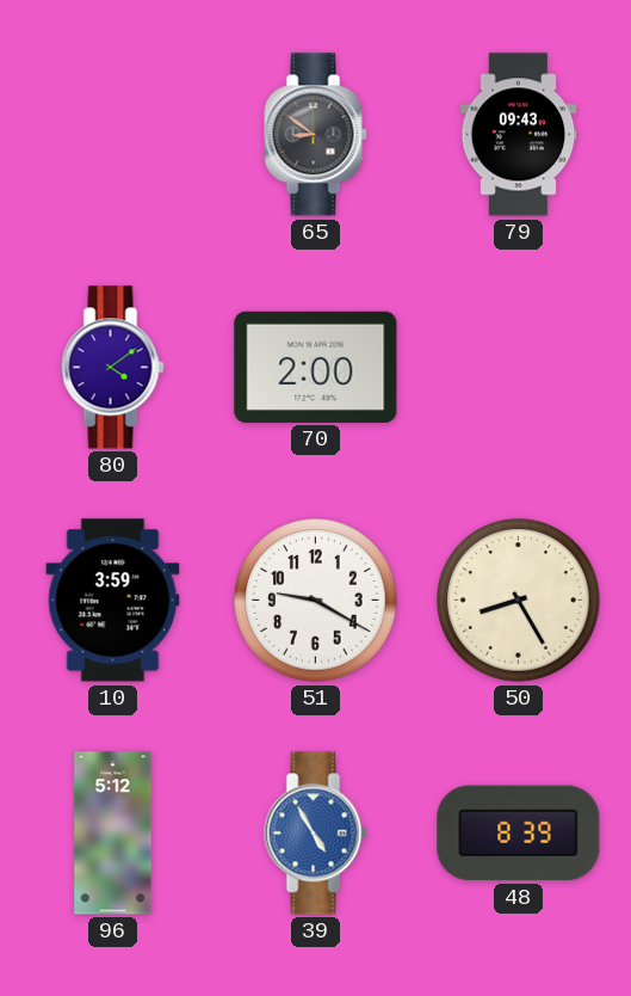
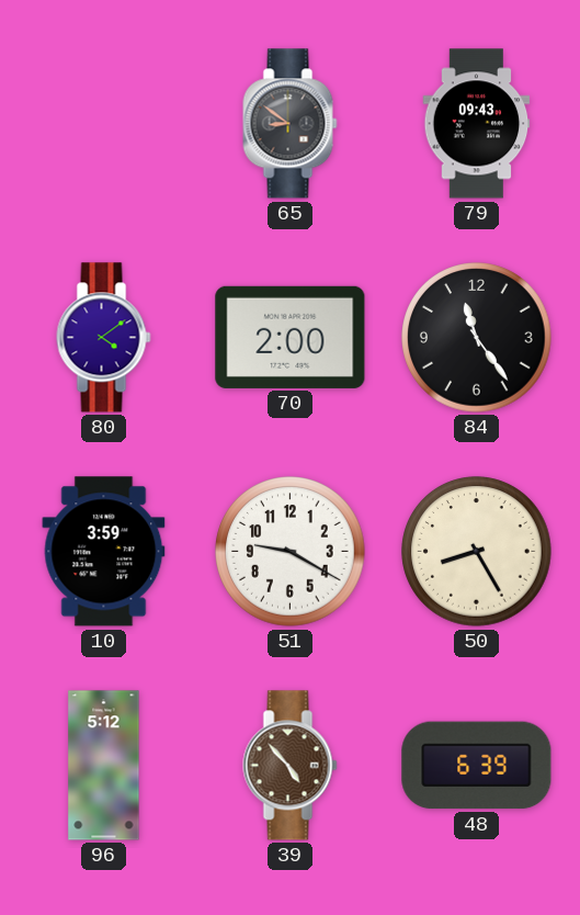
84: none -> 11:24 (477, 338)
39: 4:55 -> 4:53 (291, 766)
39 dial: blue -> brown (291, 766)
48: 8:39 -> 6:39 (477, 766)
